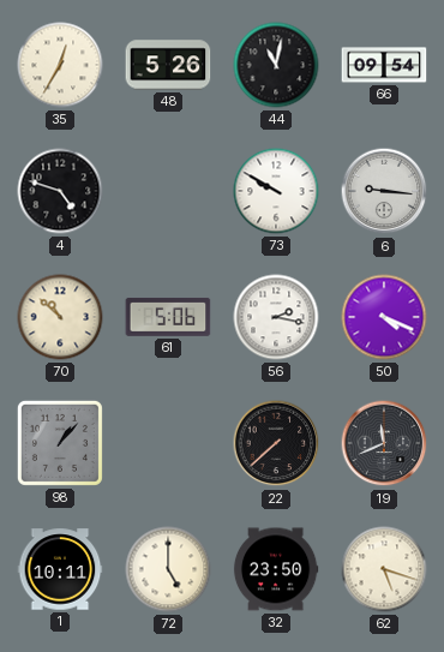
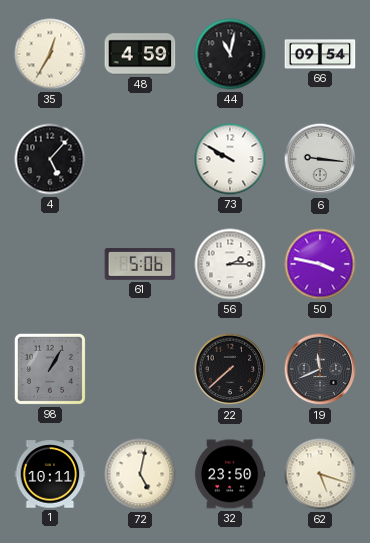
48: 5:26 -> 4:59 (140, 54)
4: 4:48 -> 5:07 (50, 159)
70: 10:52 -> none (60, 317)
56: 2:17 -> 2:15 (230, 264)
50: 4:19 -> 3:47 (320, 264)
98: 1:07 -> 1:05 (50, 369)
72: 5:00 -> 5:02 (140, 474)
